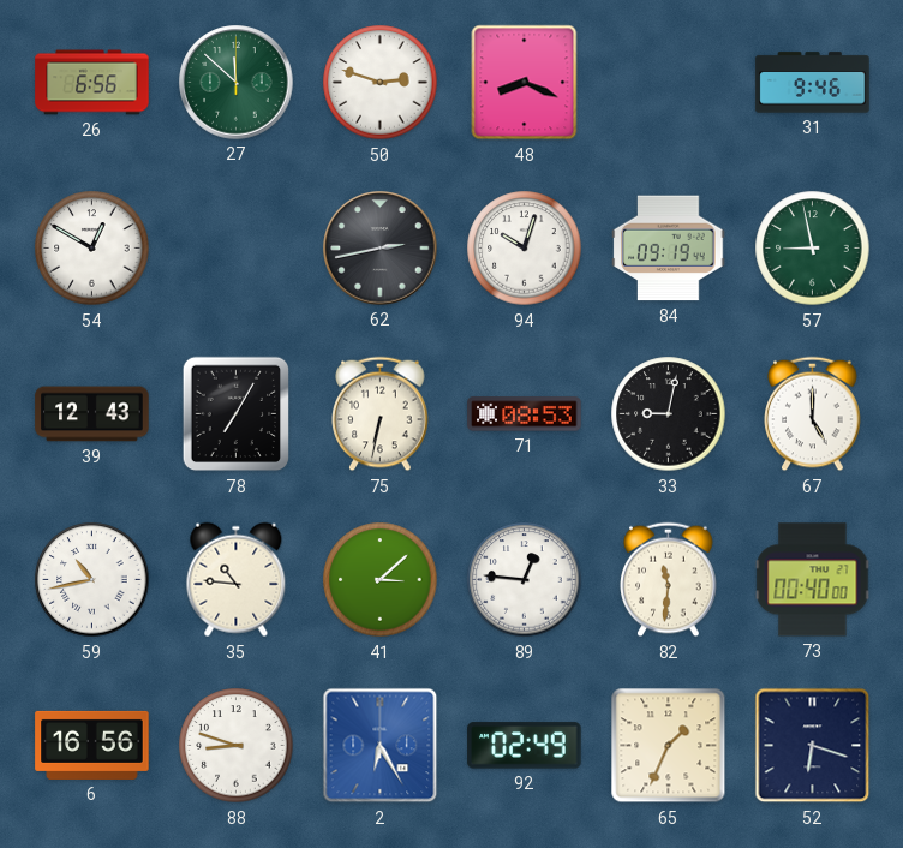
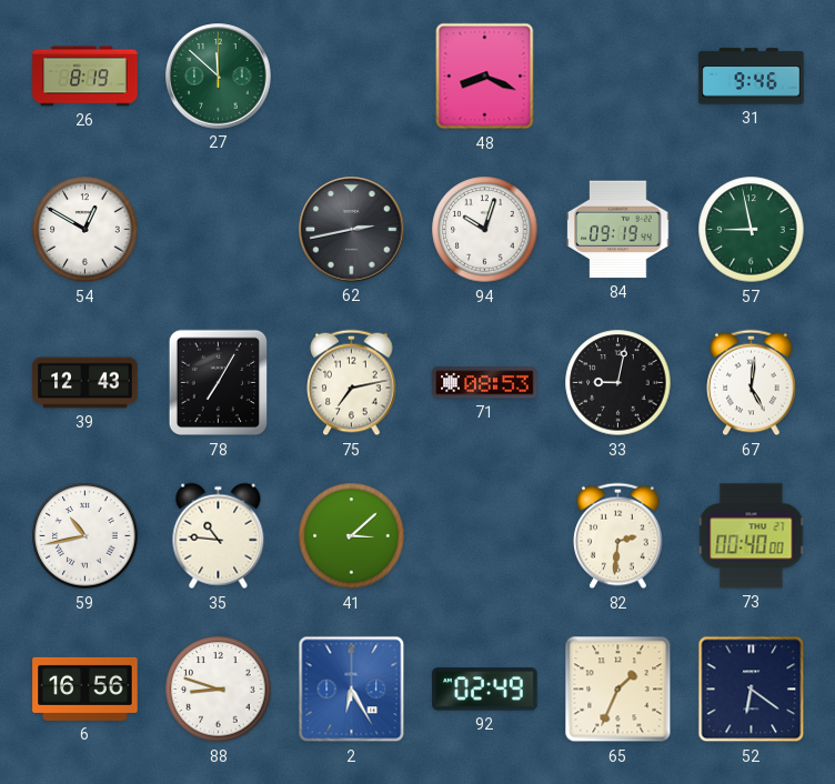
26: 6:56 -> 8:19 (85, 77)
50: 2:48 -> none (381, 83)
75: 6:32 -> 7:13 (352, 383)
67: 5:00 -> 5:01 (752, 383)
89: 12:46 -> none (525, 580)
82: 11:31 -> 2:31 (618, 536)
52: 6:18 -> 6:21 (752, 690)
